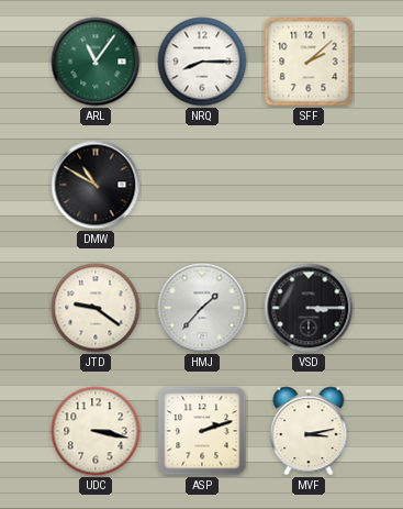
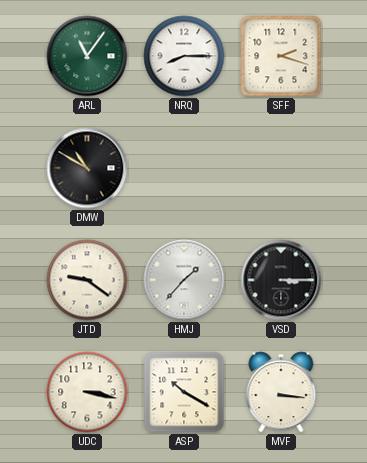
SFF: 2:08 -> 2:18 (281, 56)
ASP: 2:12 -> 10:20 (184, 392)
MVF: 3:13 -> 3:16 (281, 392)
